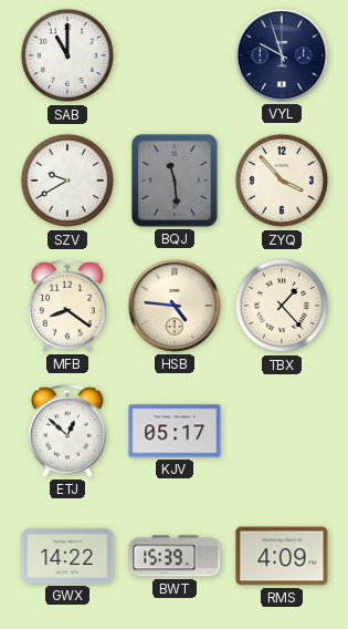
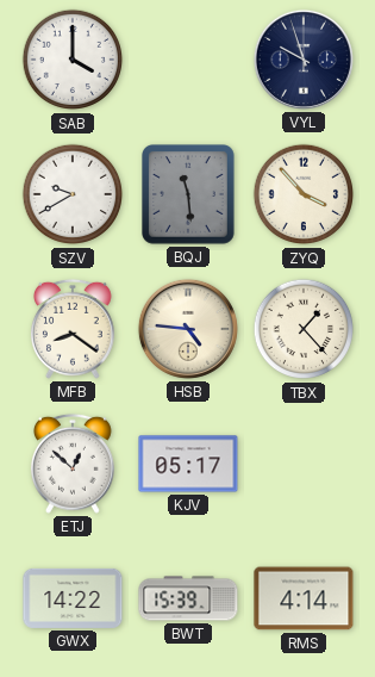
SAB: 11:00 -> 4:00 (73, 60)
RMS: 4:09 -> 4:14 (304, 598)
